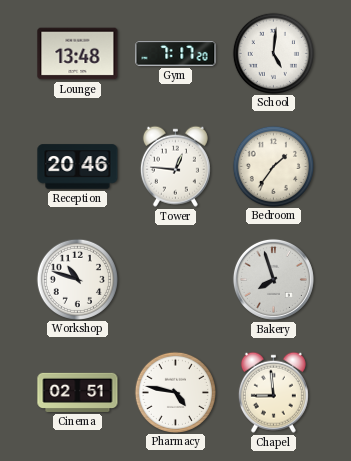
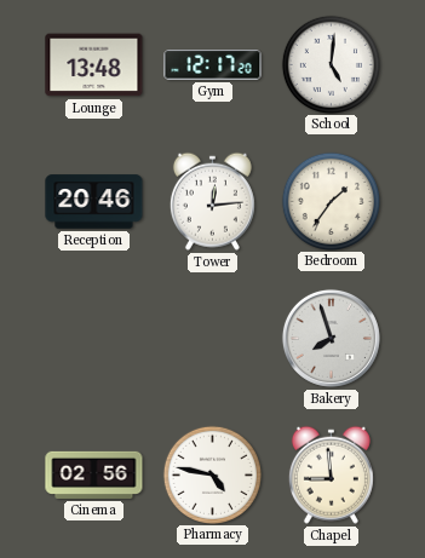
Gym: 7:17 -> 12:17 (213, 65)
Tower: 12:46 -> 12:14 (212, 201)
Workshop: 10:48 -> none (77, 279)
Cinema: 02:51 -> 02:56 (94, 474)
